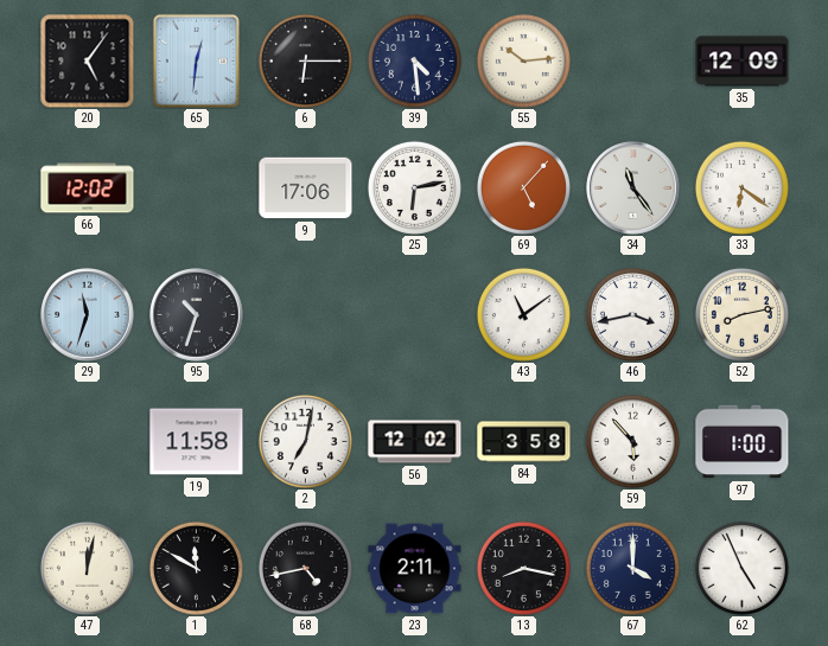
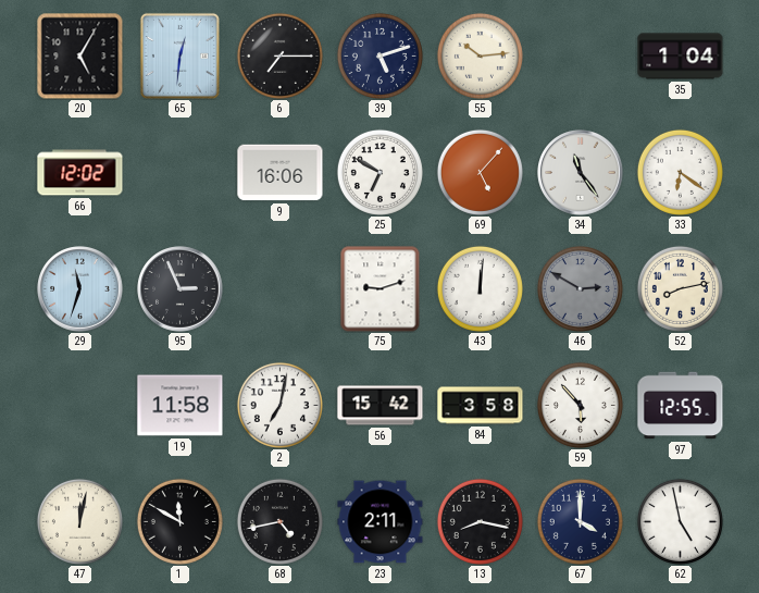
20: 5:06 -> 5:05 (80, 57)
6: 6:15 -> 7:15 (279, 55)
39: 4:29 -> 5:12 (379, 55)
35: 12:09 -> 1:04 (681, 57)
9: 17:06 -> 16:06 (281, 173)
25: 6:13 -> 6:50 (379, 172)
95: 10:33 -> 2:56 (181, 289)
75: none -> 9:12 (381, 289)
43: 11:09 -> 12:01 (480, 288)
46: 3:43 -> 2:50 (580, 288)
46 dial: white -> grey (580, 288)
56: 12:02 -> 15:42 (381, 406)
97: 1:00 -> 12:55 (681, 406)
62: 4:56 -> 4:58 (680, 521)
